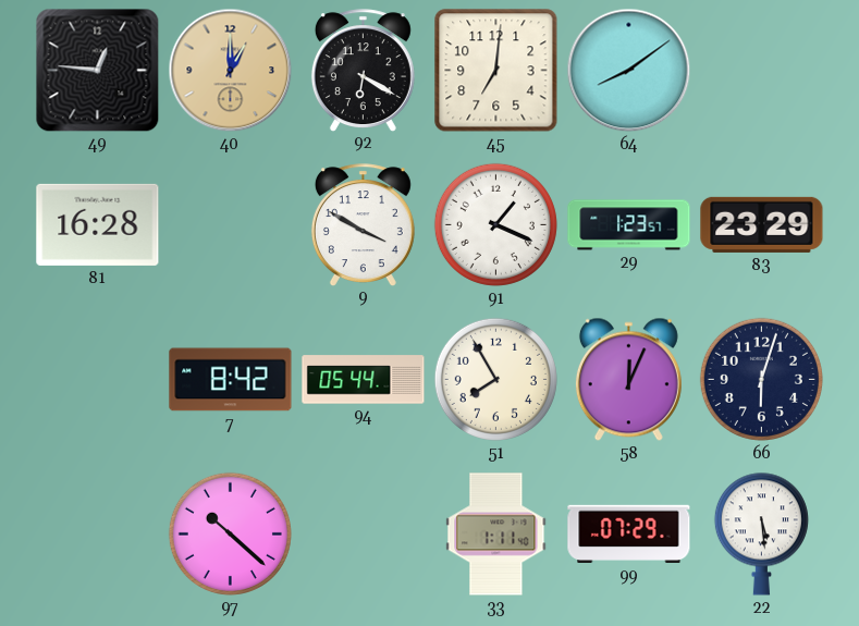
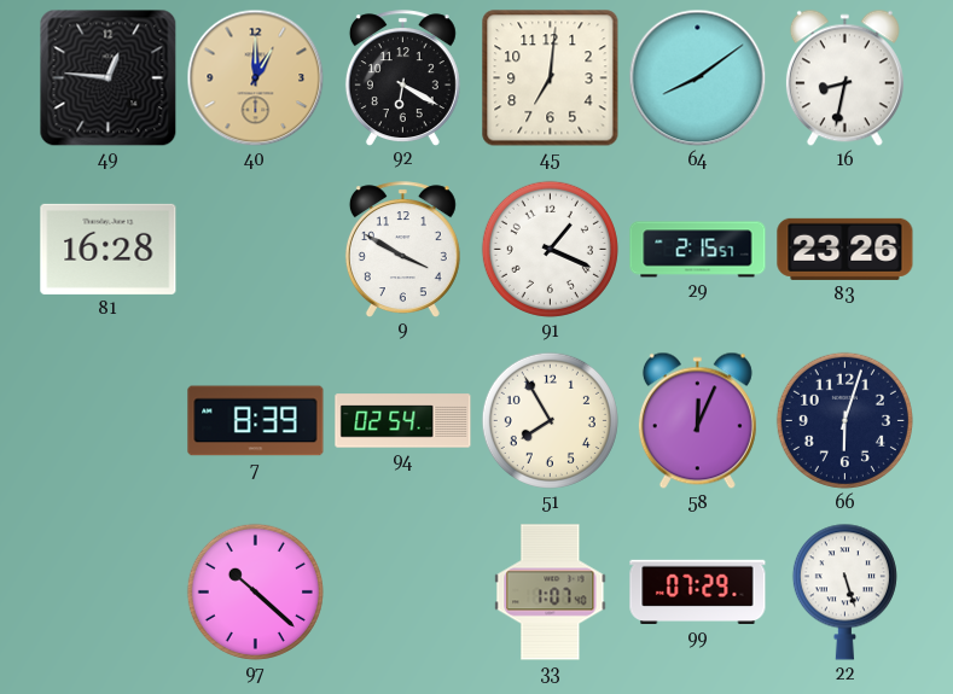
16: none -> 8:32 (844, 78)
29: 1:23 -> 2:15 (698, 250)
83: 23:29 -> 23:26 (846, 249)
7: 8:42 -> 8:39 (256, 421)
94: 05:44 -> 02:54 (403, 421)
33: 1:11 -> 1:07 (551, 593)
22: 5:29 -> 5:27 (844, 591)
